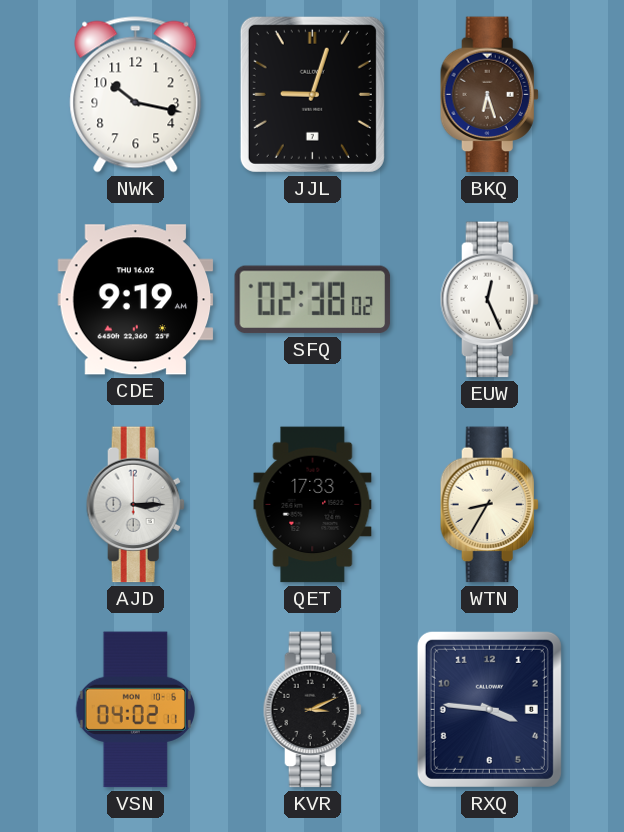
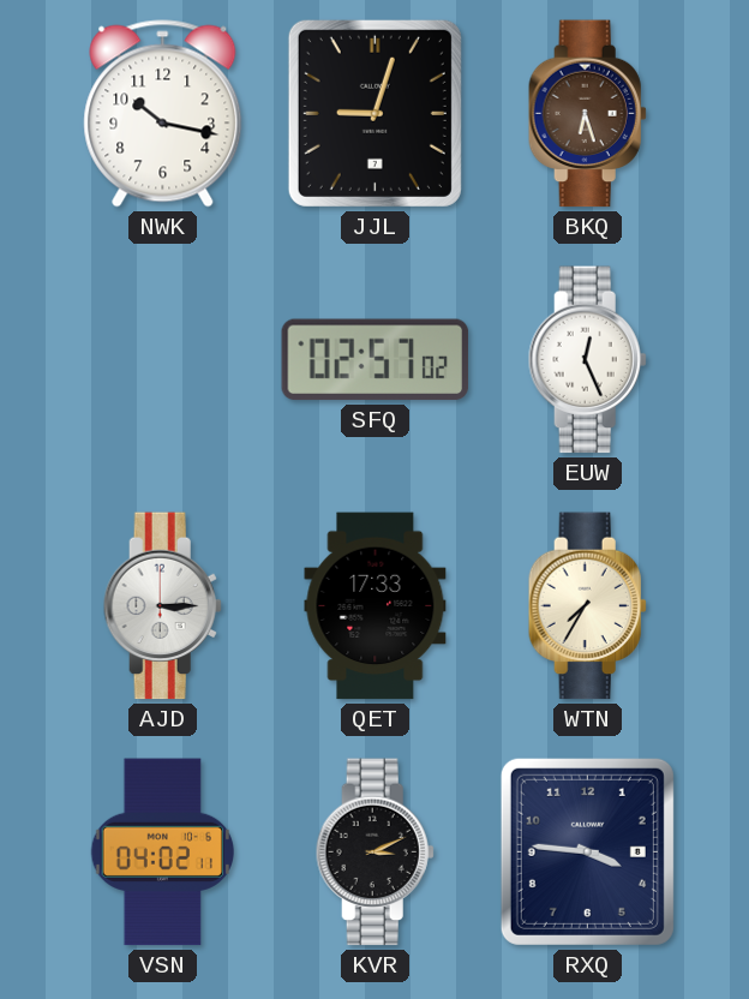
CDE: 9:19 -> none (136, 300)
SFQ: 02:38 -> 02:57 (376, 360)
WTN: 8:35 -> 7:35 (587, 606)
